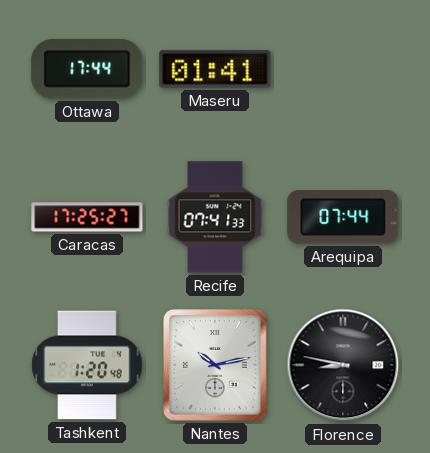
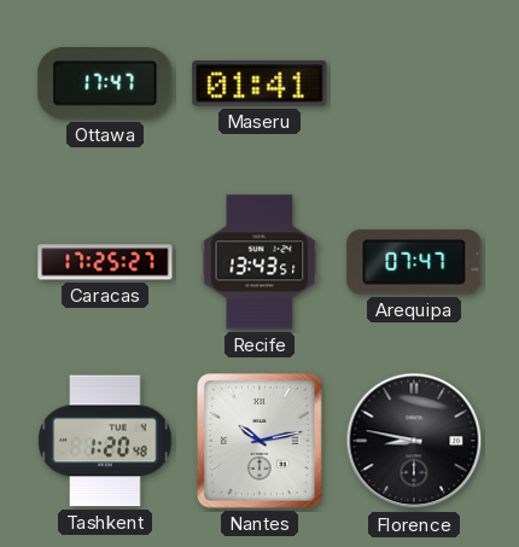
Ottawa: 17:44 -> 17:47 (105, 85)
Recife: 07:41 -> 13:43 (259, 262)
Arequipa: 07:44 -> 07:47 (414, 262)
